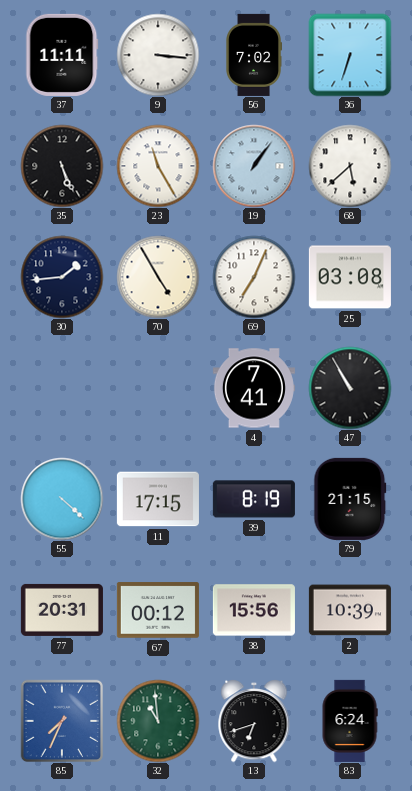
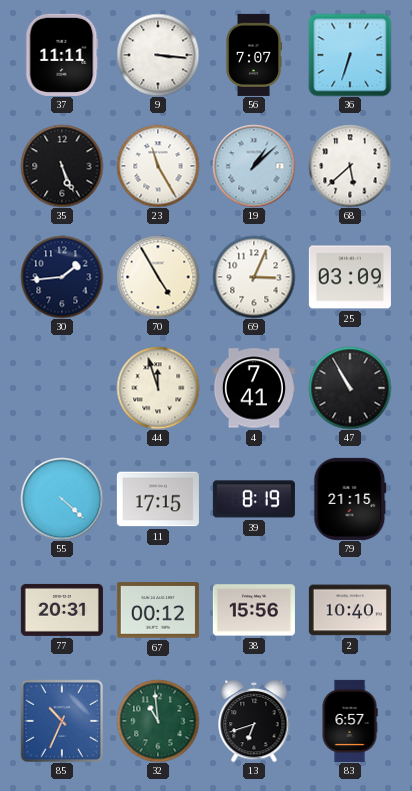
56: 7:02 -> 7:07 (253, 55)
19: 1:06 -> 1:08 (254, 166)
69: 7:04 -> 3:04 (254, 277)
25: 03:08 -> 03:09 (350, 277)
44: none -> 11:57 (158, 388)
2: 10:39 -> 10:40 (350, 610)
85: 7:34 -> 10:34 (61, 720)
83: 6:24 -> 6:57 (350, 721)
